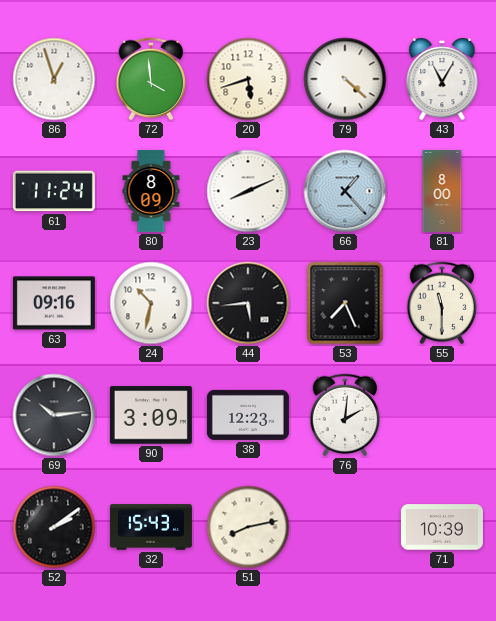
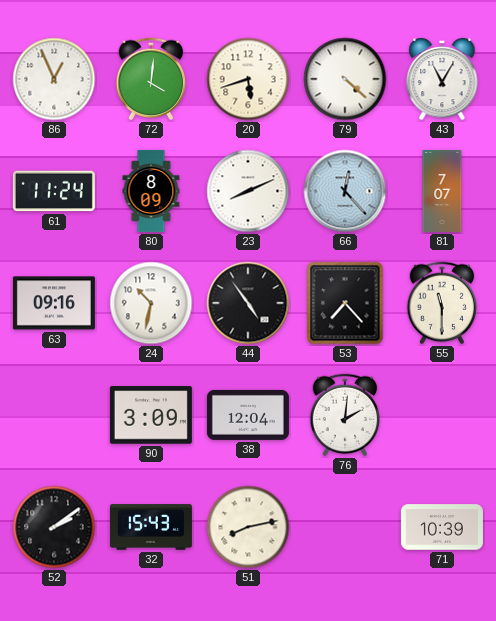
86: 12:57 -> 12:56 (54, 79)
72: 3:59 -> 4:01 (151, 79)
66: 1:23 -> 12:23 (345, 191)
81: 8:00 -> 7:07 (442, 191)
44: 5:44 -> 4:54 (248, 303)
53: 7:26 -> 7:23 (345, 303)
69: 10:14 -> none (54, 415)
38: 12:23 -> 12:04 (248, 415)
